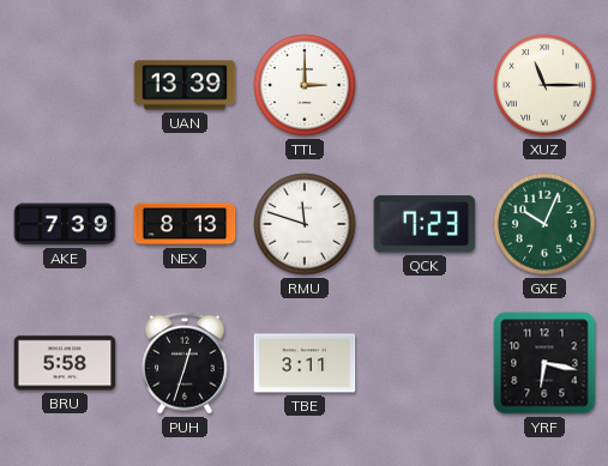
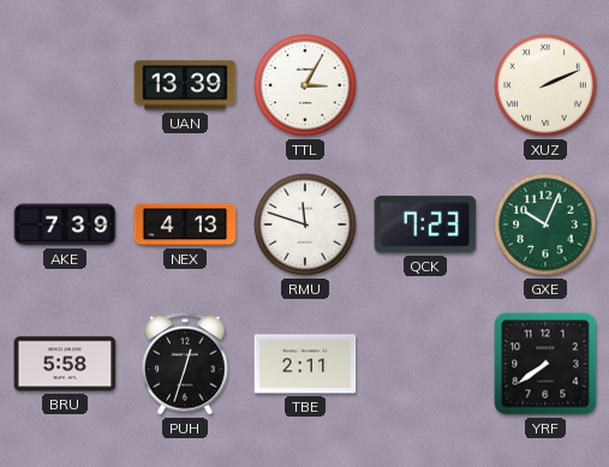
TTL: 3:00 -> 3:05 (305, 85)
XUZ: 11:15 -> 2:11 (545, 85)
NEX: 8:13 -> 4:13 (185, 224)
TBE: 3:11 -> 2:11 (305, 364)
YRF: 6:17 -> 7:39 (545, 364)
